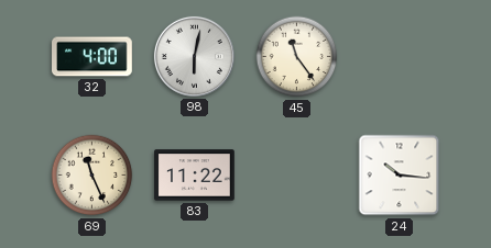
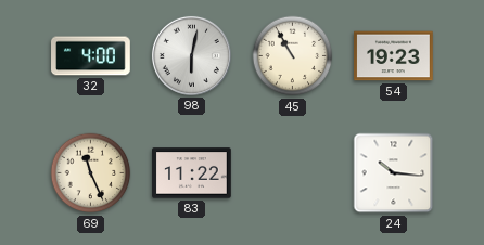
45: 11:24 -> 10:55 (293, 56)
54: none -> 19:23 (394, 56)
